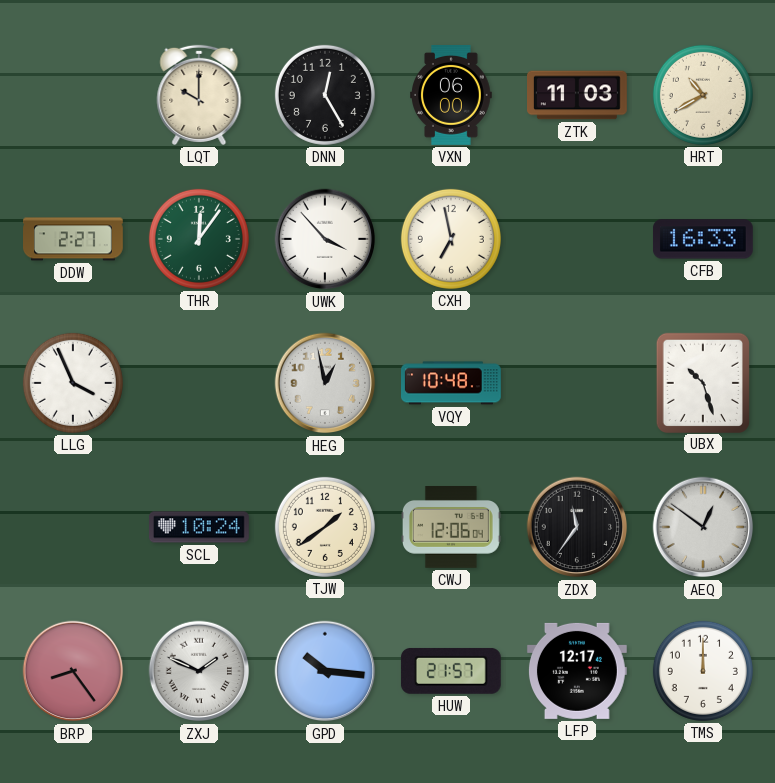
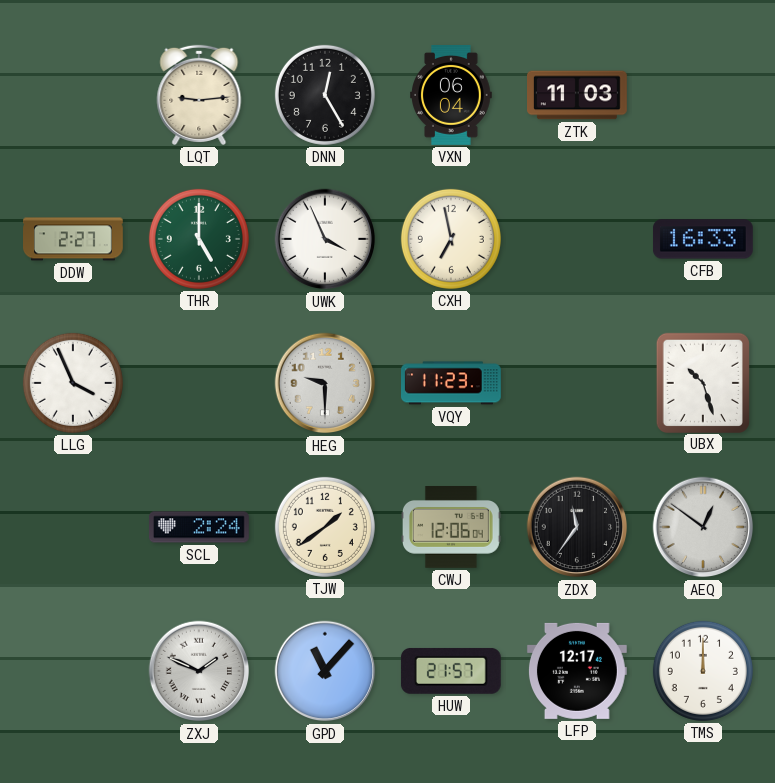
LQT: 10:00 -> 9:14 (199, 95)
VXN: 06:00 -> 06:04 (451, 96)
HRT: 10:40 -> none (703, 95)
THR: 12:06 -> 5:00 (199, 239)
UWK: 3:53 -> 3:56 (325, 239)
HEG: 12:58 -> 9:30 (325, 383)
VQY: 10:48 -> 11:23 (452, 383)
SCL: 10:24 -> 2:24 (200, 527)
BRP: 8:24 -> none (73, 671)
GPD: 10:16 -> 11:07 (325, 671)
